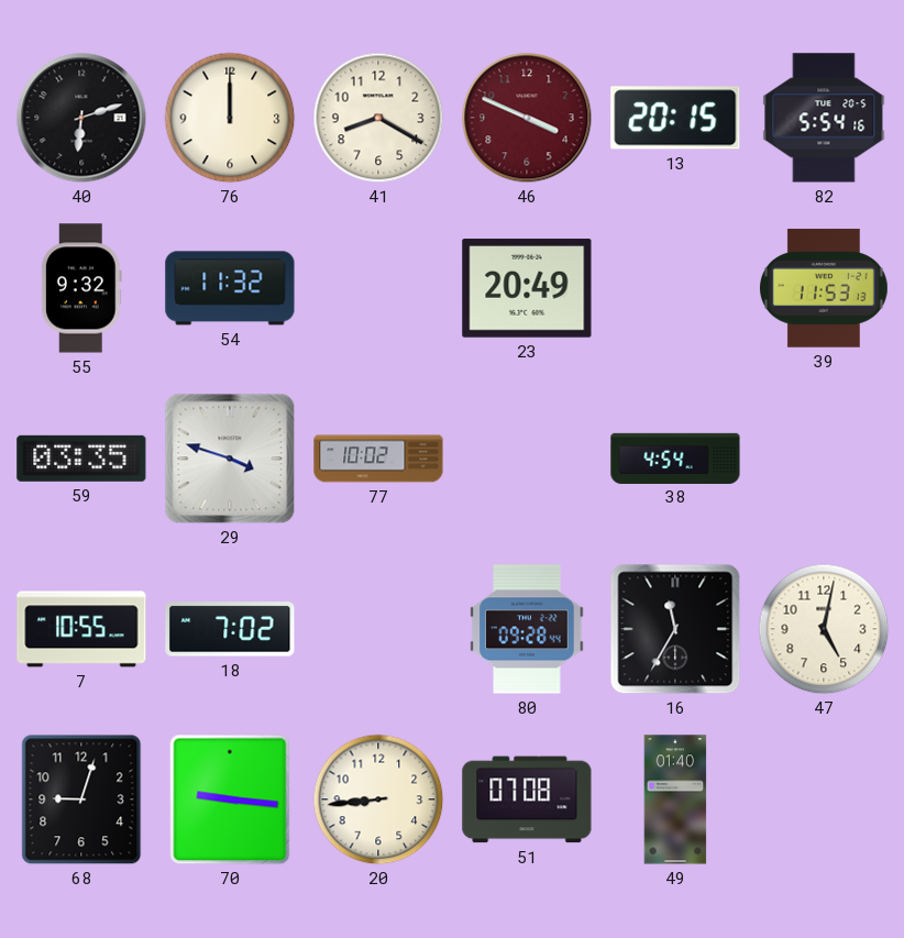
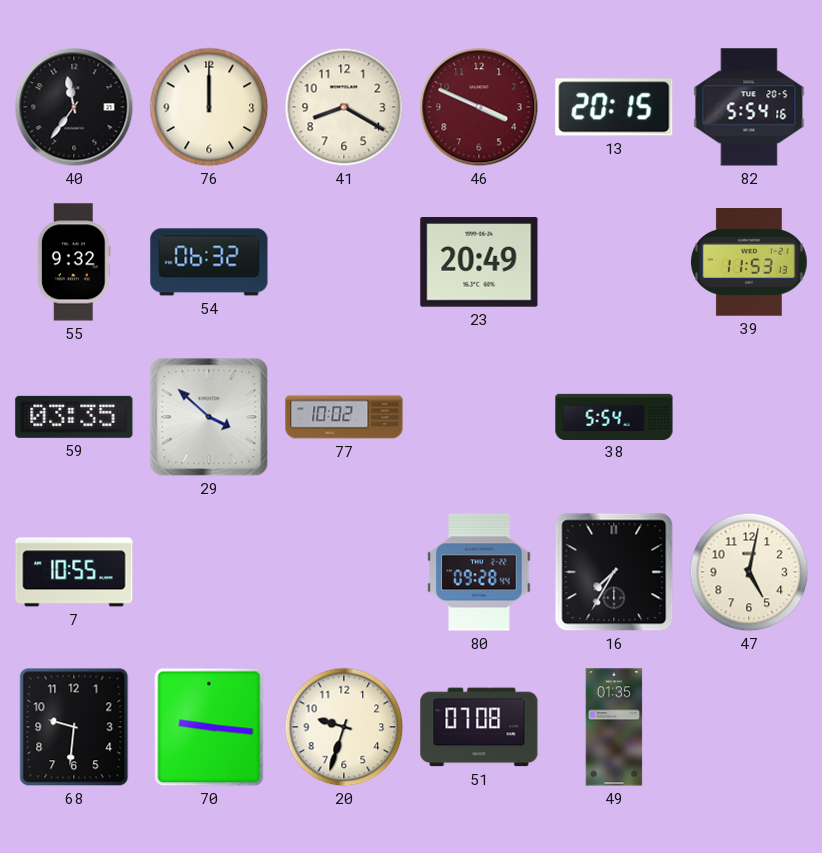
40: 6:12 -> 11:36 (74, 107)
54: 11:32 -> 06:32 (209, 262)
29: 3:48 -> 3:52 (209, 417)
38: 4:54 -> 5:54 (614, 416)
18: 7:02 -> none (230, 629)
16: 11:35 -> 7:35 (614, 572)
68: 9:03 -> 9:31 (74, 727)
20: 8:44 -> 9:33 (344, 727)
49: 01:40 -> 01:35 (614, 727)
